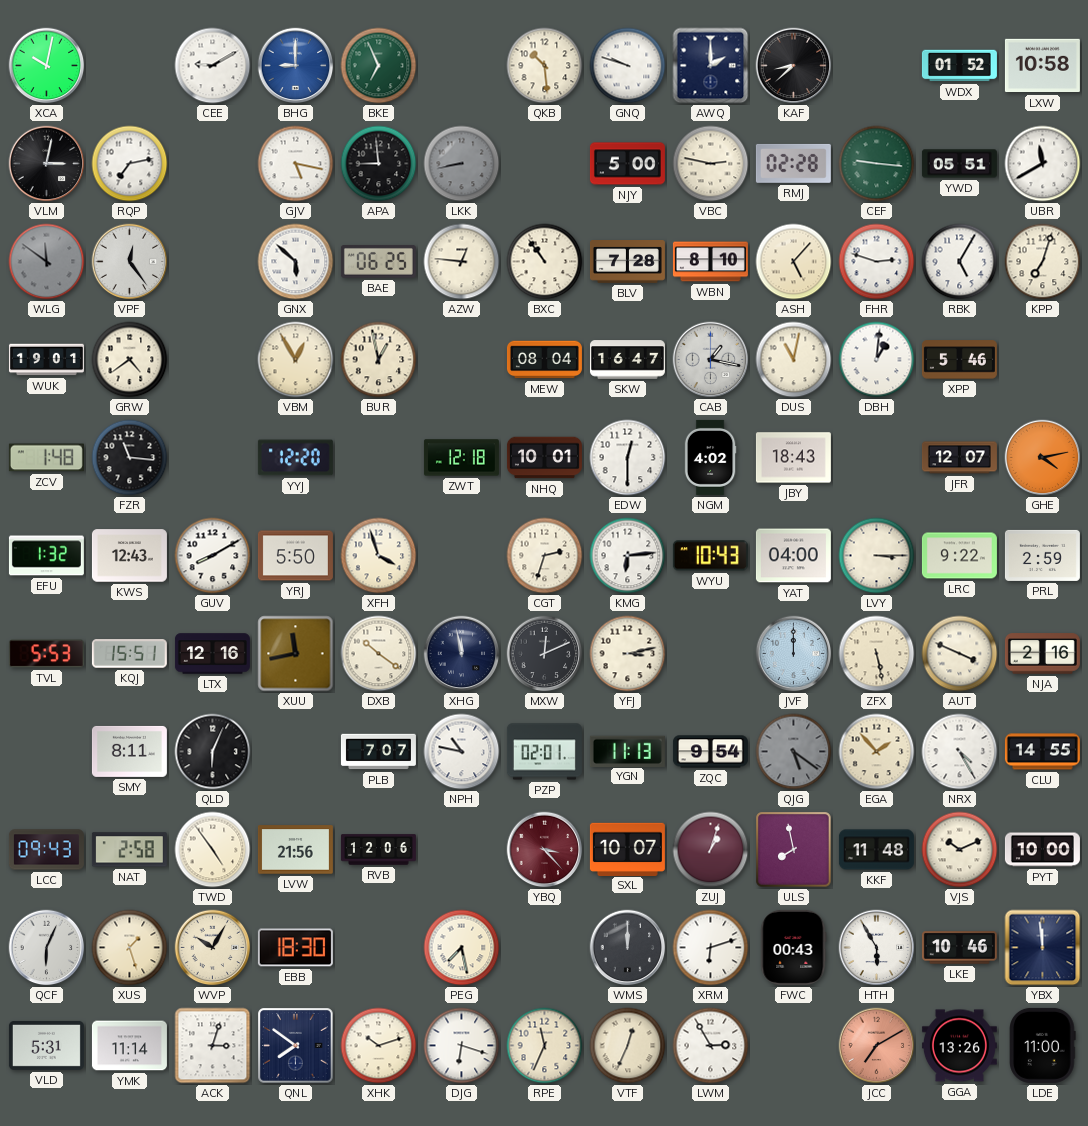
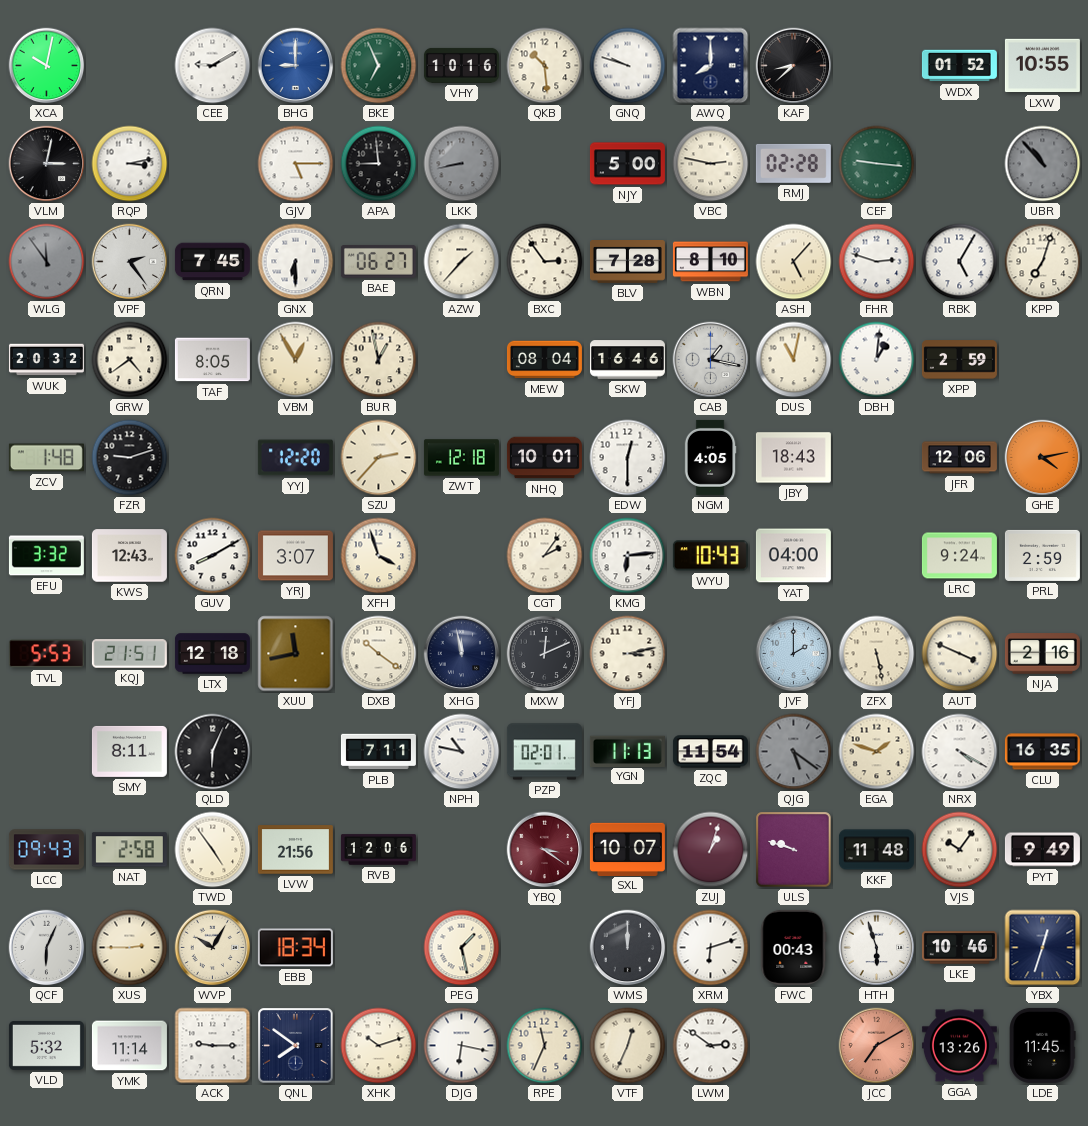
VHY: none -> 10:16 (461, 65)
AWQ: 2:00 -> 8:00 (711, 66)
LXW: 10:58 -> 10:55 (1042, 66)
RQP: 7:13 -> 3:13 (130, 164)
GJV: 5:17 -> 5:15 (296, 164)
YWD: 05:51 -> none (959, 164)
UBR: 11:40 -> 10:53 (1043, 164)
UBR dial: white -> grey (1043, 164)
WLG: 11:51 -> 11:54 (47, 262)
VPF: 12:24 -> 2:24 (130, 262)
QRN: none -> 7:45 (212, 262)
GNX: 5:52 -> 6:30 (296, 262)
BAE: 06:25 -> 06:27 (378, 262)
AZW: 12:46 -> 1:37 (462, 262)
BXC: 10:54 -> 2:54 (545, 262)
WUK: 19:01 -> 20:32 (46, 360)
TAF: none -> 8:05 (212, 360)
SKW: 16:47 -> 16:46 (627, 360)
XPP: 5:46 -> 2:59 (959, 360)
FZR: 11:16 -> 9:12 (130, 458)
SZU: none -> 2:37 (379, 458)
NGM: 4:02 -> 4:05 (710, 457)
JFR: 12:07 -> 12:06 (959, 458)
EFU: 1:32 -> 3:32 (46, 556)
YRJ: 5:50 -> 3:07 (295, 556)
CGT: 2:33 -> 2:06 (545, 556)
LVY: 3:15 -> none (877, 556)
LRC: 9:22 -> 9:24 (959, 556)
KQJ: 15:51 -> 21:51 (129, 654)
LTX: 12:16 -> 12:18 (212, 654)
JVF: 12:00 -> 2:00 (794, 654)
PLB: 7:07 -> 7:11 (378, 752)
ZQC: 9:54 -> 11:54 (710, 752)
EGA: 1:53 -> 1:48 (877, 752)
NRX: 4:25 -> 4:20 (960, 752)
CLU: 14:55 -> 16:35 (1042, 752)
YBQ: 3:23 -> 3:21 (545, 850)
ULS: 7:58 -> 9:48 (794, 850)
VJS: 10:11 -> 10:06 (960, 850)
PYT: 10:00 -> 9:49 (1042, 850)
XUS: 1:27 -> 2:45 (130, 948)
EBB: 18:30 -> 18:34 (295, 948)
PEG: 7:28 -> 1:28 (462, 948)
HTH: 5:55 -> 5:57 (877, 948)
YBX: 11:59 -> 12:33 (1043, 948)
VLD: 5:31 -> 5:32 (46, 1045)
ACK: 3:03 -> 9:15 (213, 1046)
DJG: 6:18 -> 6:17 (462, 1046)
LWM: 2:55 -> 2:51 (711, 1046)
LDE: 11:00 -> 11:45 (1043, 1045)
